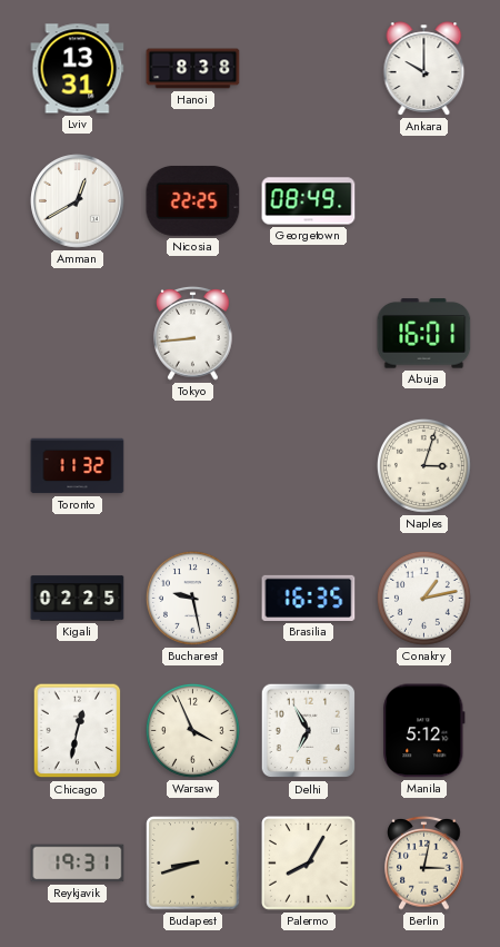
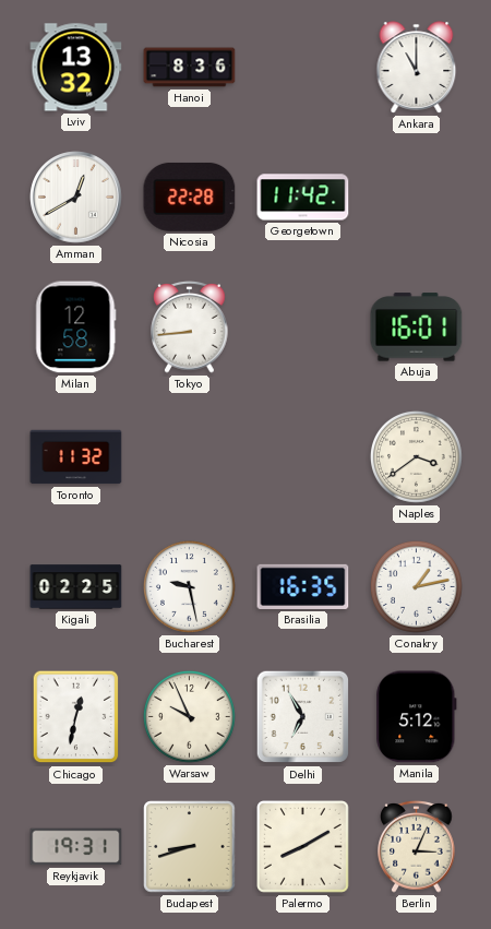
Lviv: 13:31 -> 13:32 (76, 68)
Hanoi: 8:38 -> 8:36 (190, 68)
Ankara: 10:00 -> 11:00 (417, 68)
Nicosia: 22:25 -> 22:28 (190, 196)
Georgetown: 08:49 -> 11:42 (303, 198)
Milan: none -> 12:58 (76, 327)
Naples: 3:03 -> 3:39 (416, 456)
Warsaw: 3:56 -> 9:56 (189, 716)
Palermo: 8:05 -> 8:10 (303, 847)
Berlin: 3:02 -> 3:04 (417, 846)
